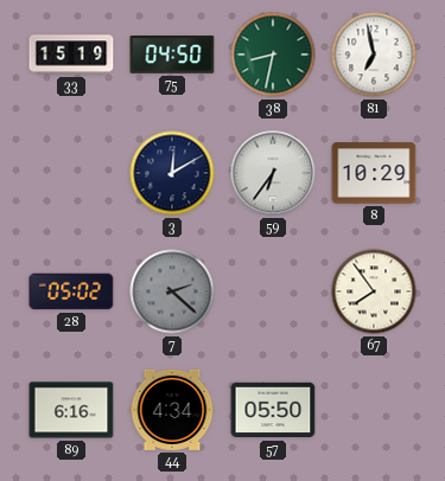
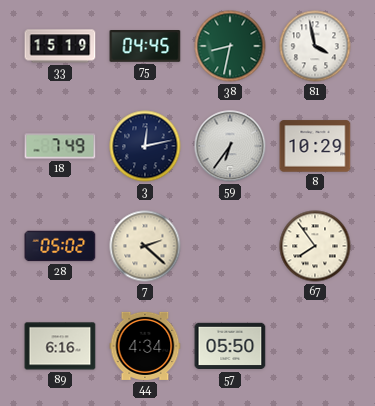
75: 04:50 -> 04:45 (145, 46)
81: 6:58 -> 3:58 (315, 46)
18: none -> 7:49 (60, 146)
3: 12:10 -> 12:13 (145, 146)
7 dial: grey -> cream (145, 246)
